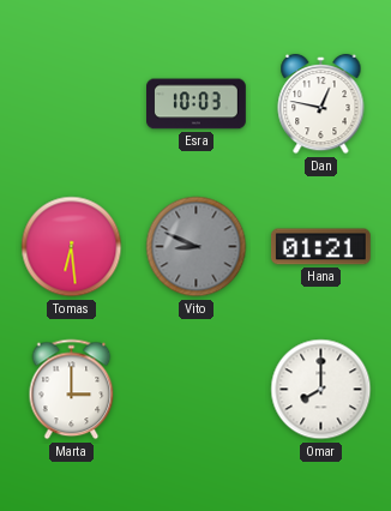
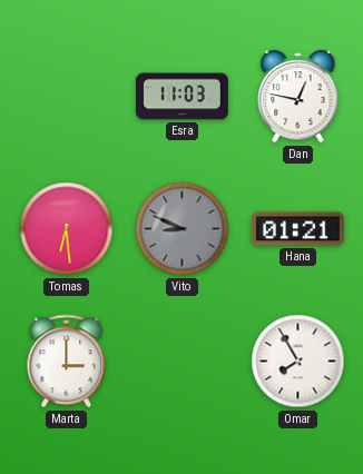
Esra: 10:03 -> 11:03 (183, 97)
Omar: 8:00 -> 7:55 (298, 362)
